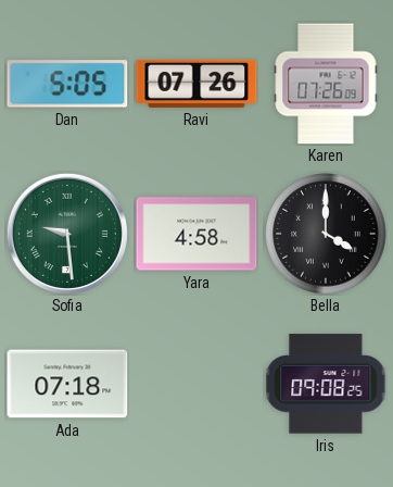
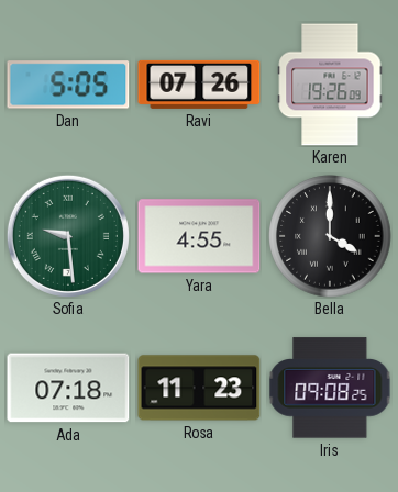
Karen: 07:26 -> 19:26 (330, 85)
Yara: 4:58 -> 4:55 (199, 236)
Rosa: none -> 11:23 (199, 388)
